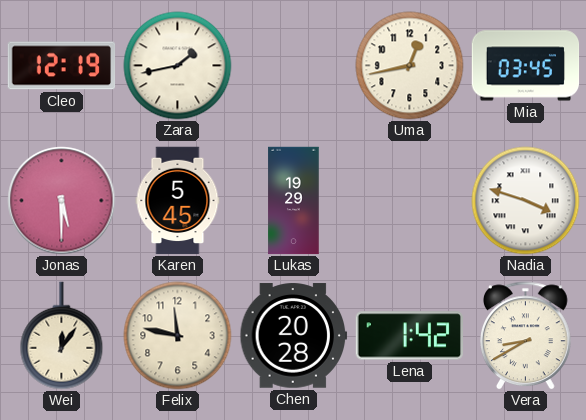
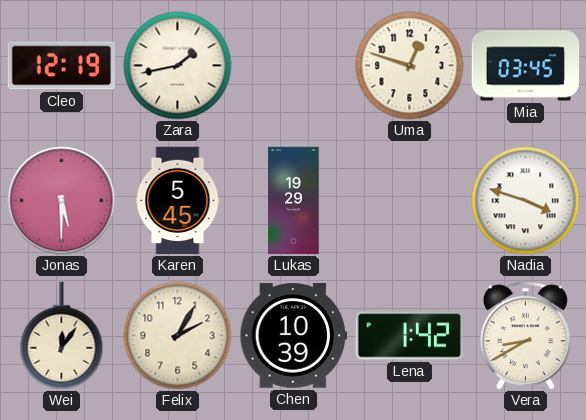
Uma: 12:43 -> 12:48 (410, 66)
Felix: 11:47 -> 2:05 (178, 336)
Chen: 20:28 -> 10:39 (294, 336)
